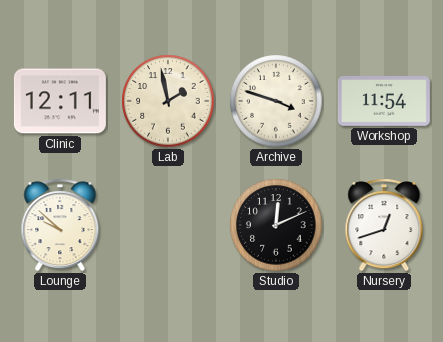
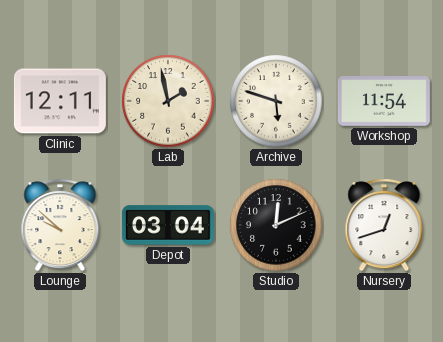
Archive: 3:48 -> 5:48 (276, 101)
Depot: none -> 03:04 (168, 225)
